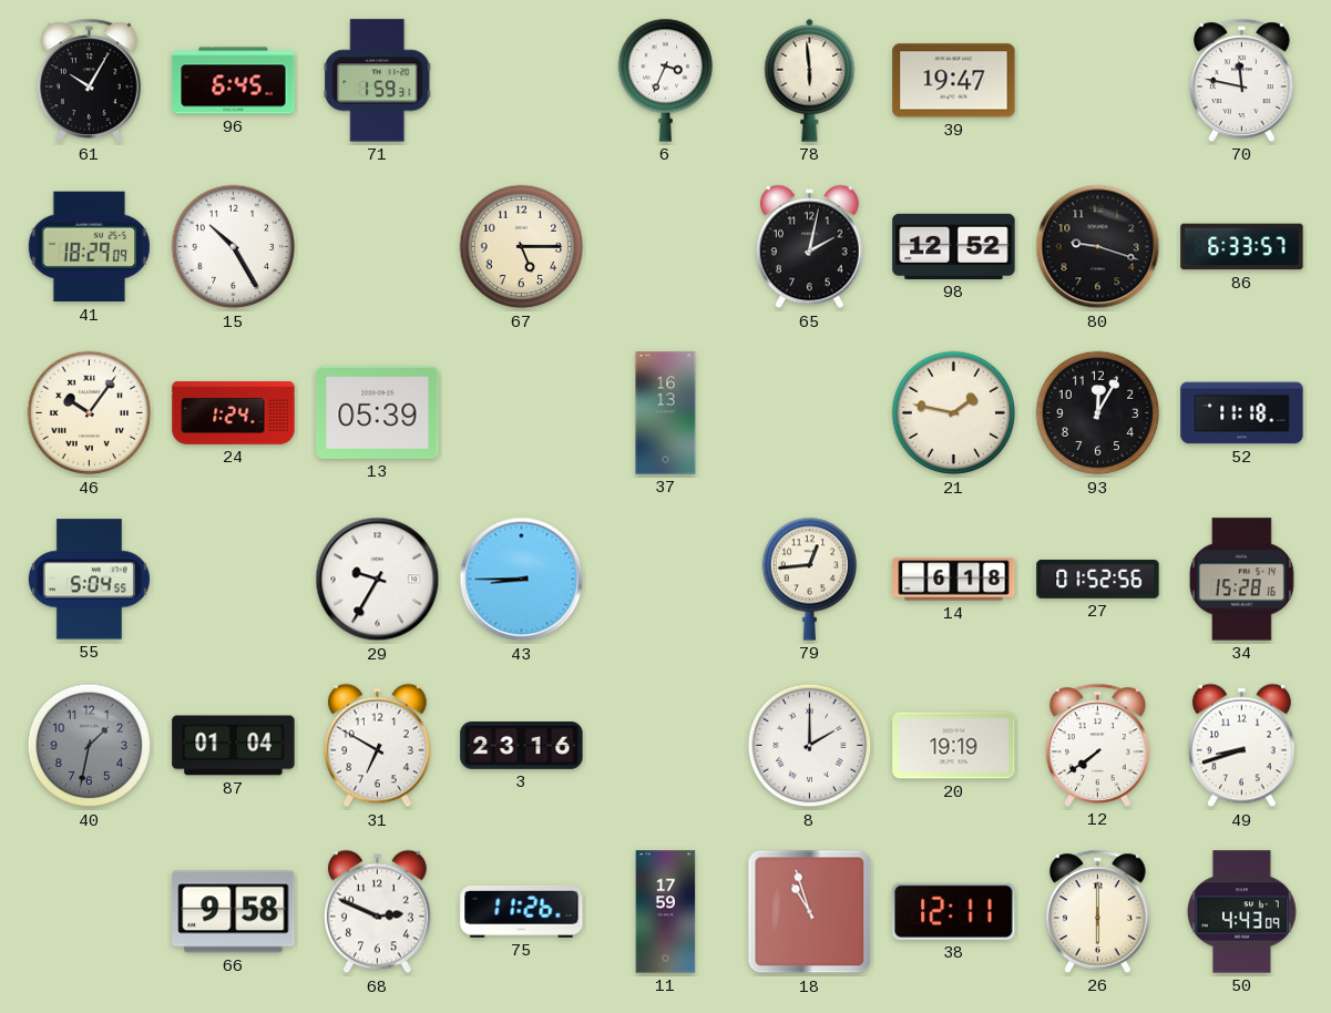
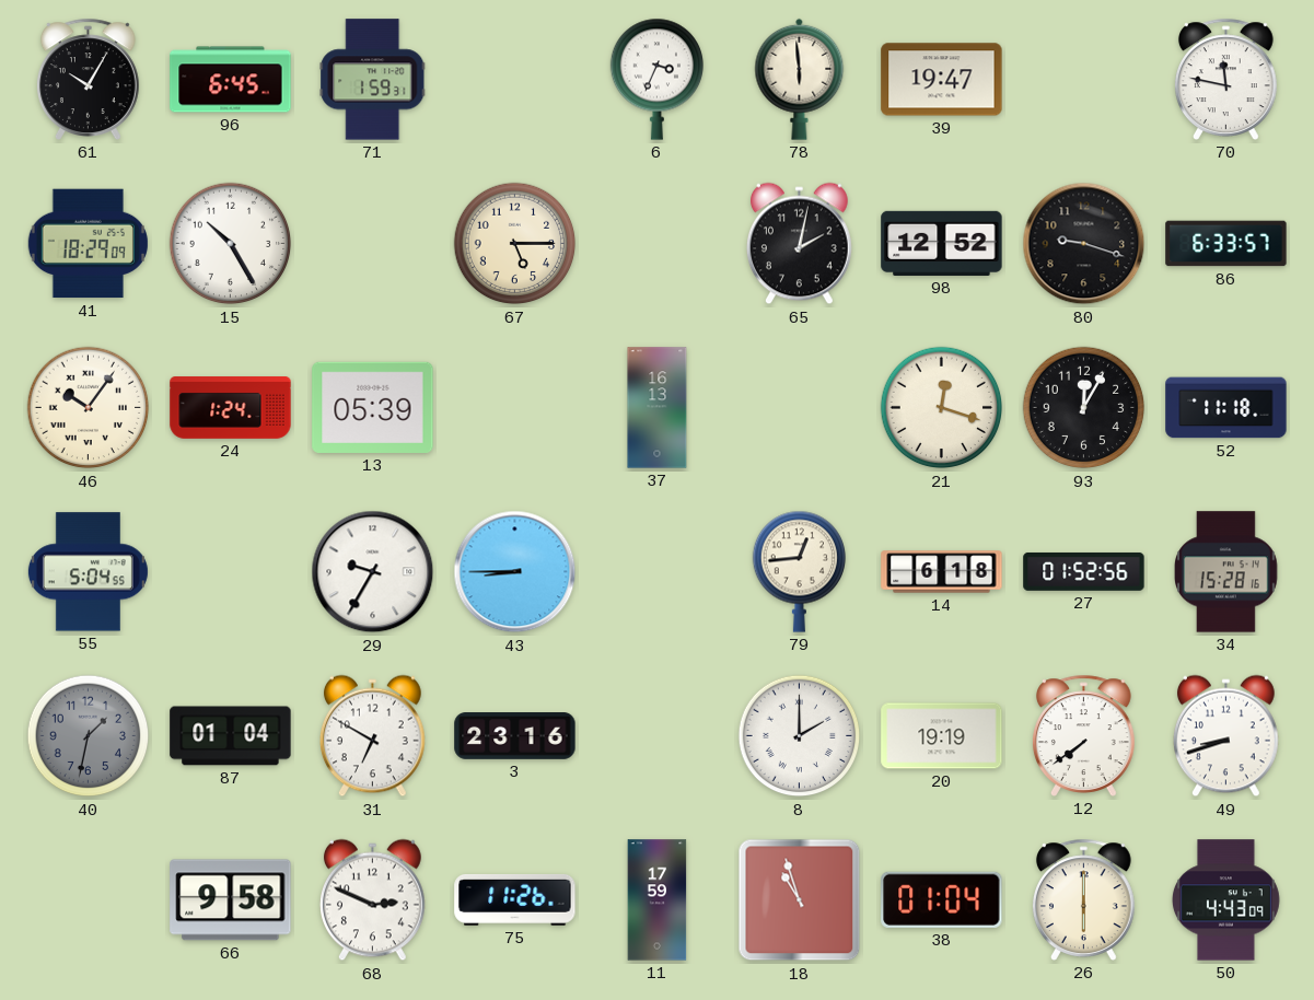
21: 1:47 -> 12:18 (942, 408)
38: 12:11 -> 01:04 (942, 899)
